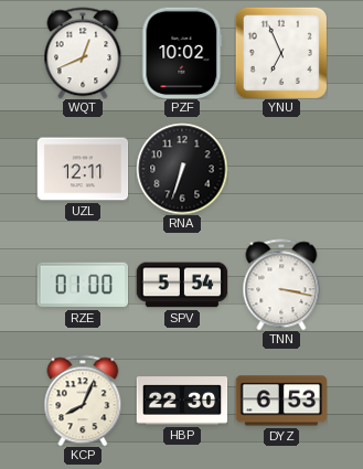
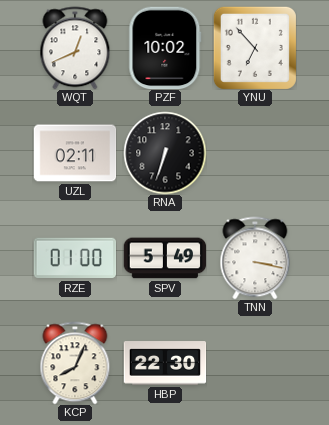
YNU: 6:56 -> 6:53 (255, 48)
UZL: 12:11 -> 02:11 (75, 153)
SPV: 5:54 -> 5:49 (165, 258)
DYZ: 6:53 -> none (281, 401)
